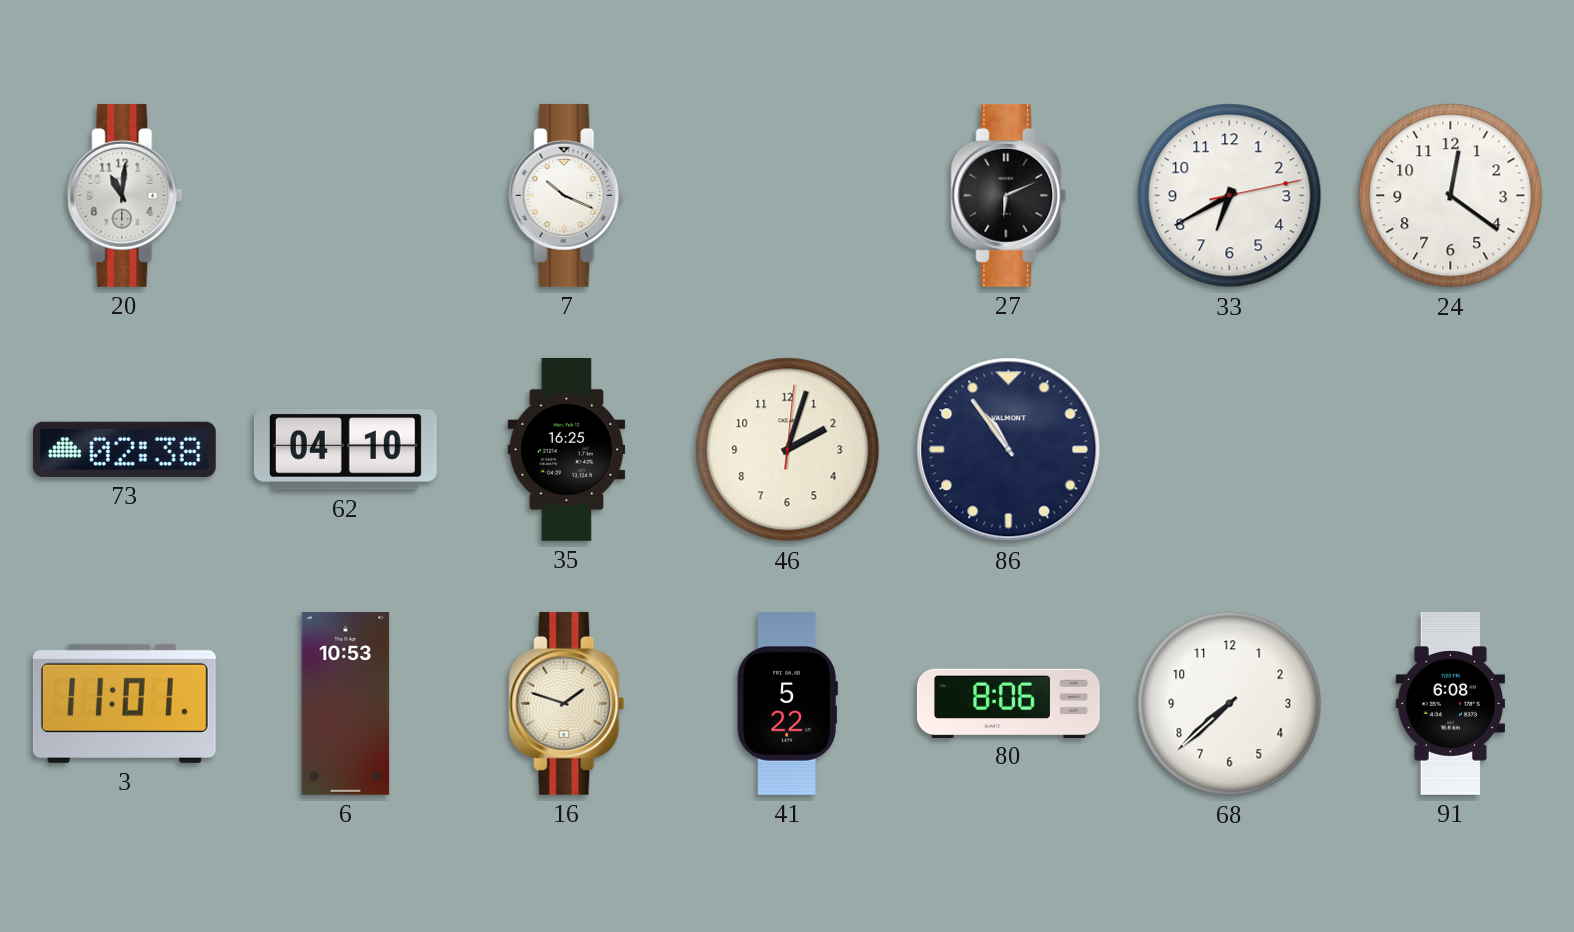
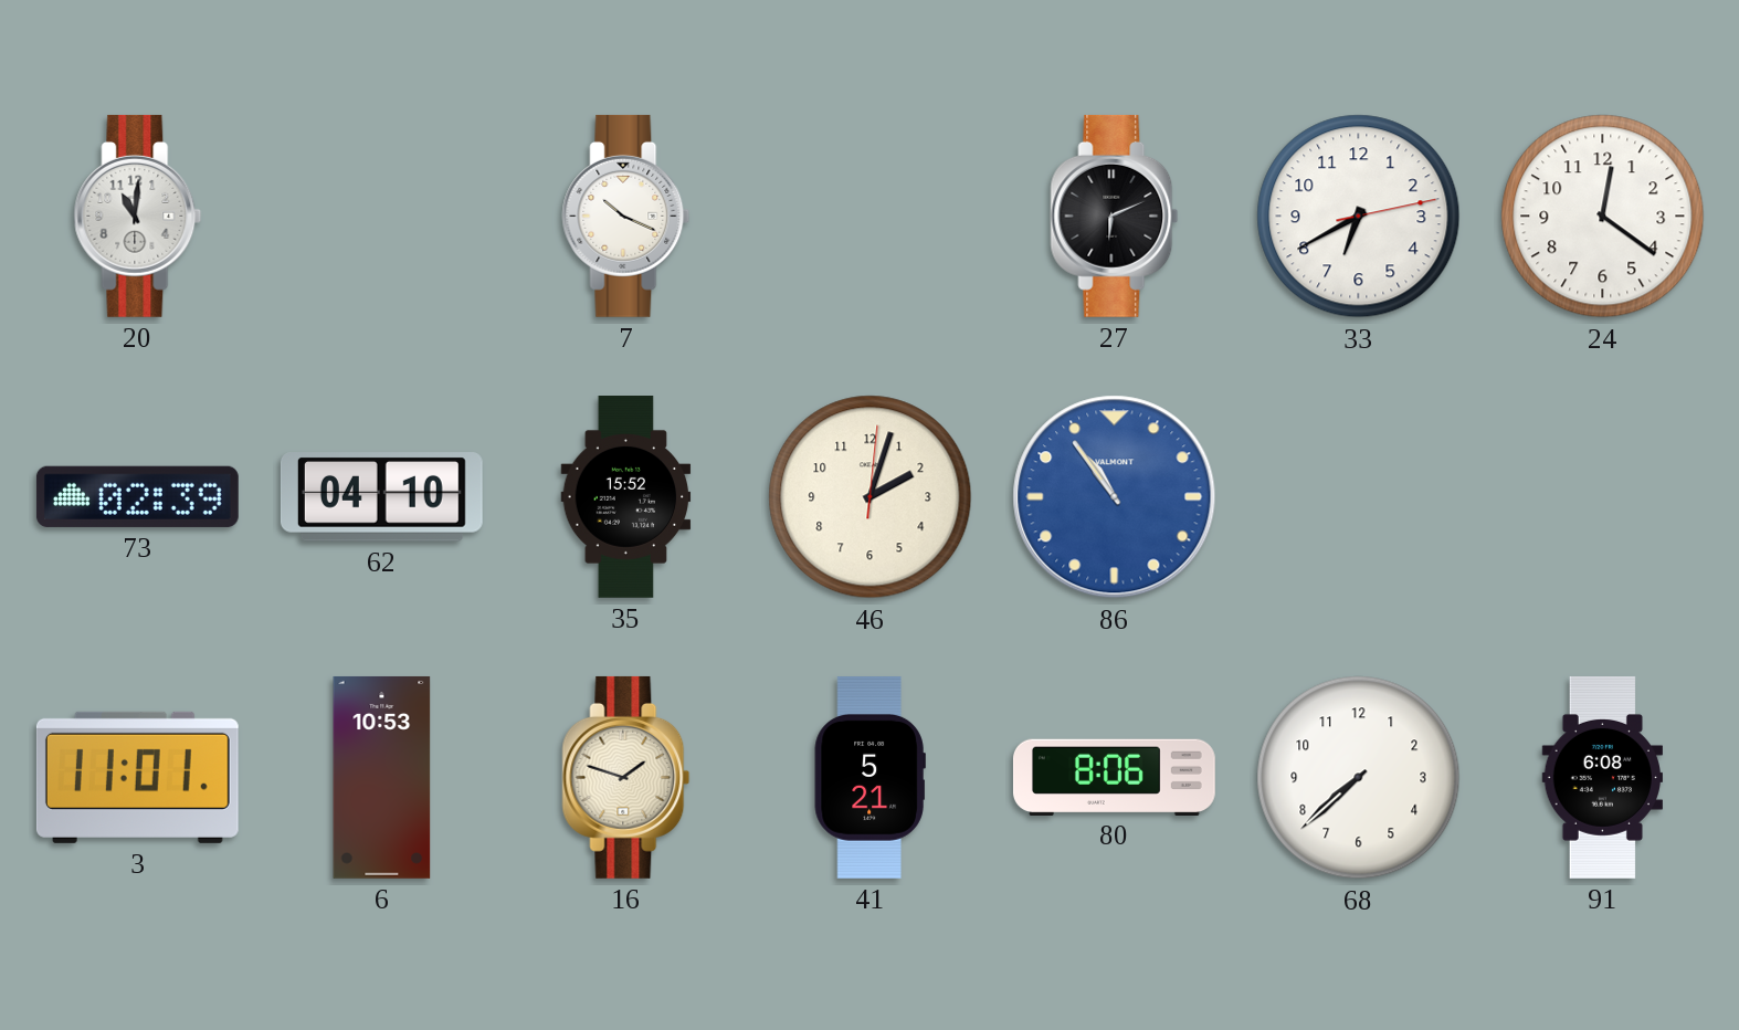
73: 02:38 -> 02:39 (137, 496)
35: 16:25 -> 15:52 (626, 497)
86 dial: navy -> blue (1115, 497)
41: 5:22 -> 5:21 (869, 777)
